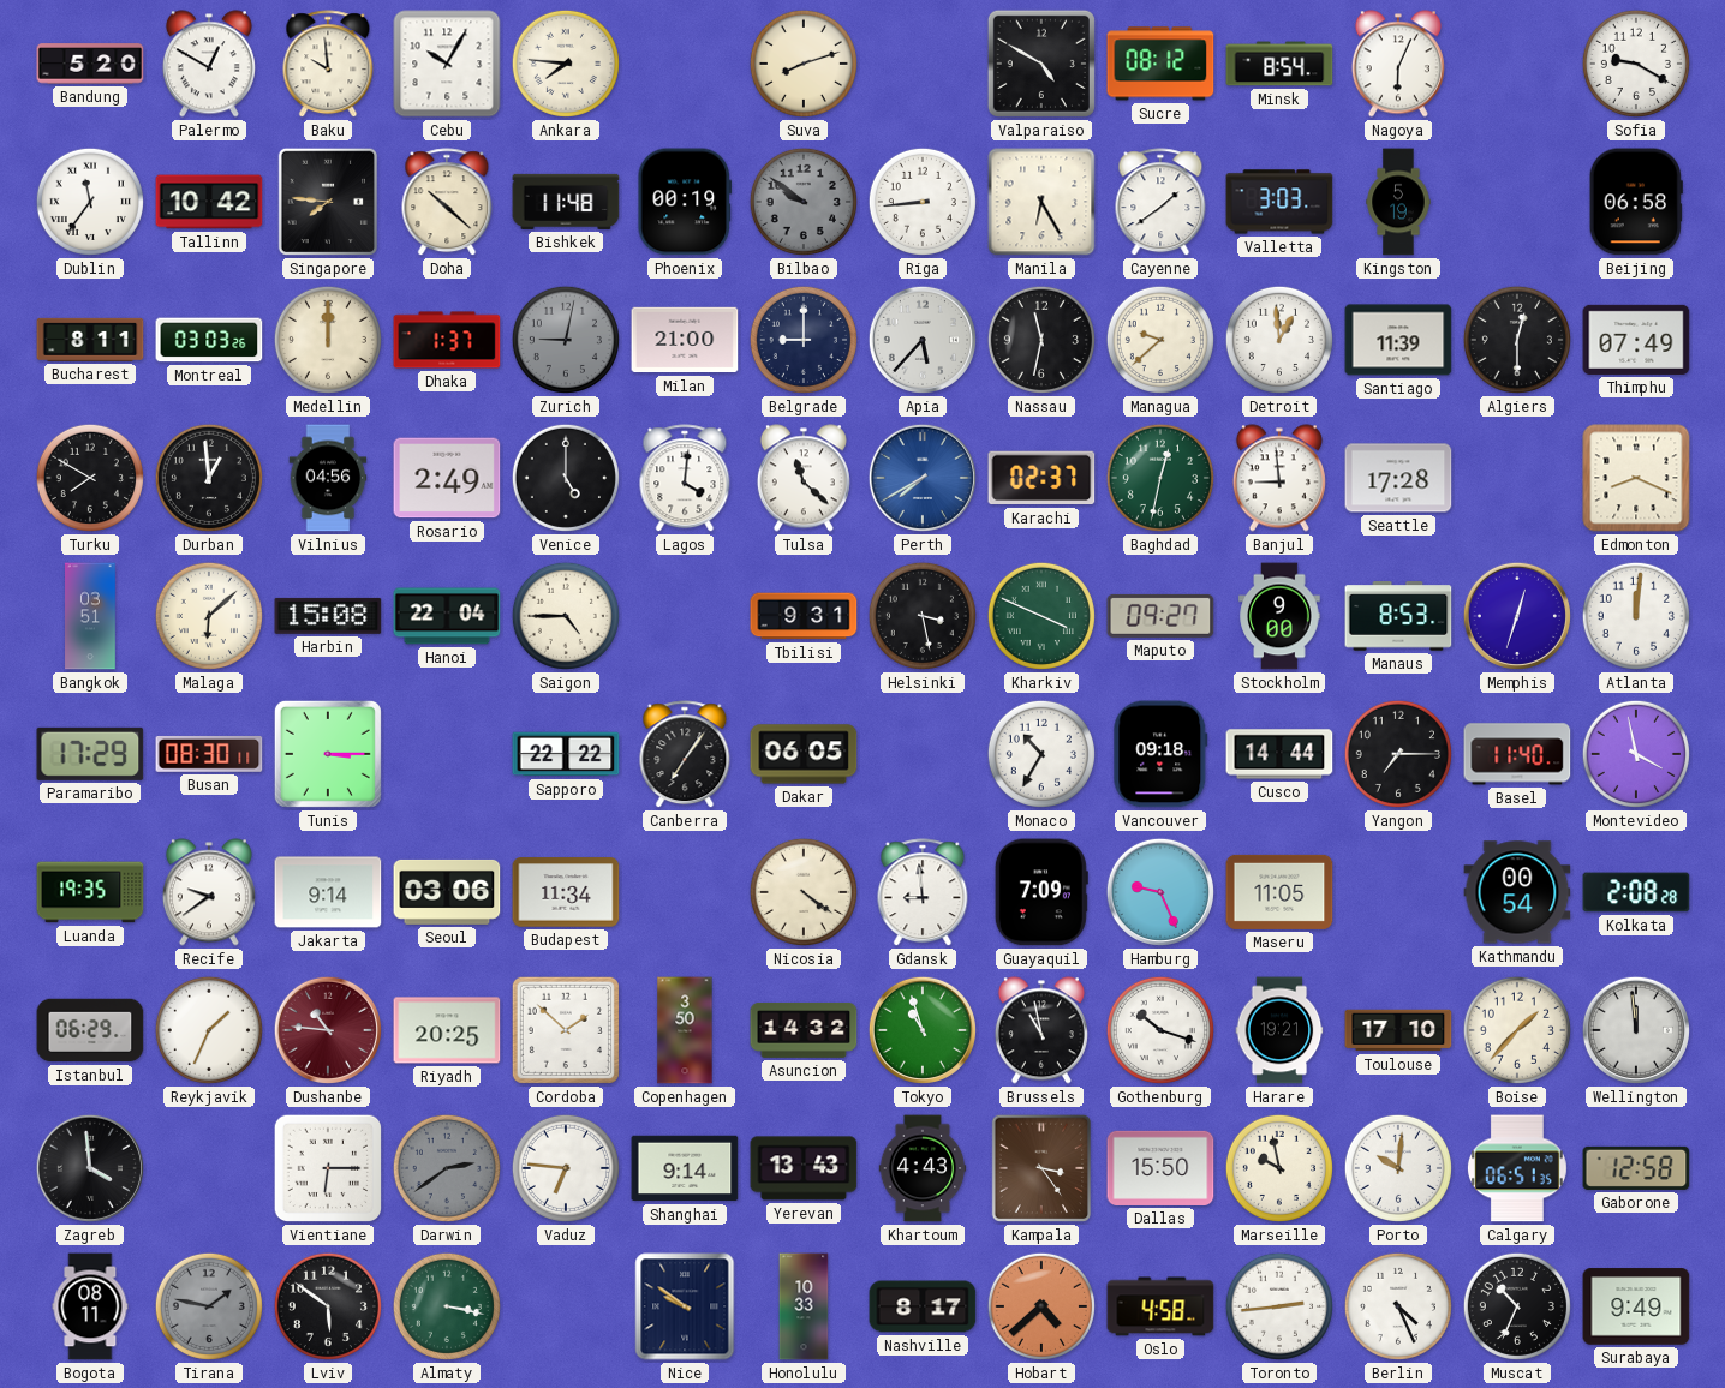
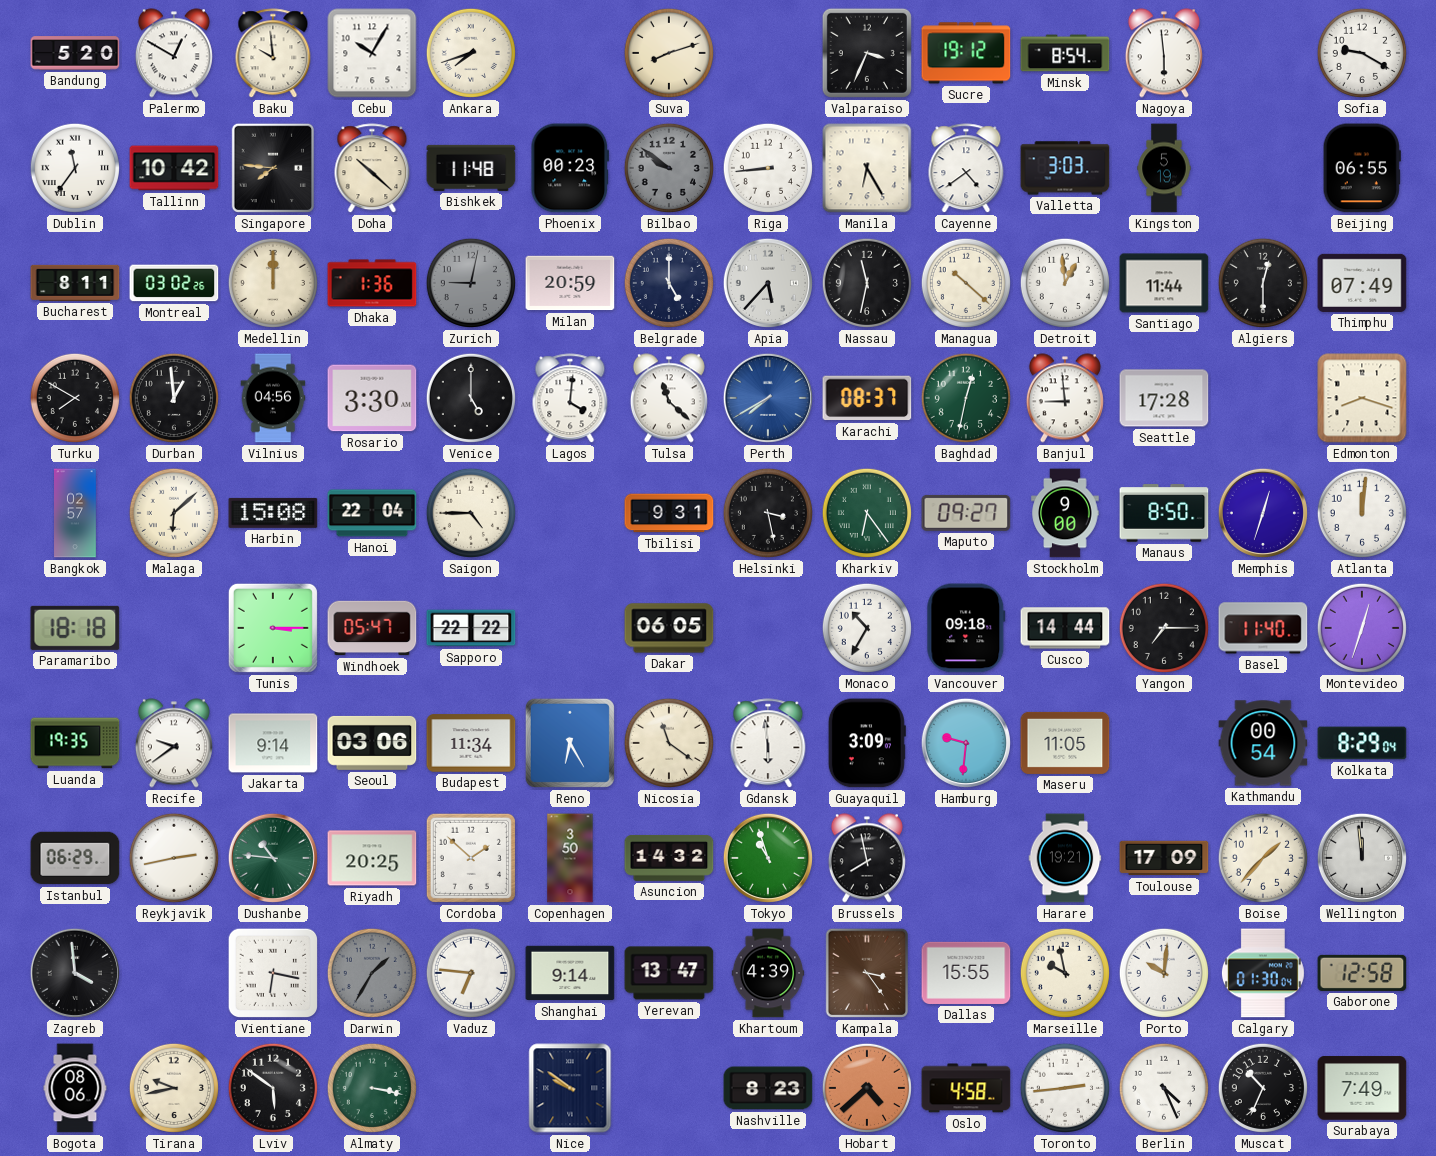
Ankara: 7:46 -> 7:42 (471, 53)
Valparaiso: 4:50 -> 3:34 (867, 53)
Sucre: 08:12 -> 19:12 (966, 53)
Nagoya: 6:04 -> 5:59 (1164, 53)
Phoenix: 00:19 -> 00:23 (570, 168)
Cayenne: 1:39 -> 4:39 (966, 169)
Beijing: 06:58 -> 06:55 (1362, 168)
Montreal: 03:03 -> 03:02 (174, 283)
Dhaka: 1:37 -> 1:36 (372, 283)
Milan: 21:00 -> 20:59 (570, 283)
Belgrade: 9:00 -> 5:00 (669, 283)
Managua: 9:38 -> 10:22 (966, 283)
Santiago: 11:39 -> 11:44 (1164, 283)
Rosario: 2:49 -> 3:30 (372, 398)
Karachi: 02:37 -> 08:37 (867, 398)
Edmonton: 8:19 -> 8:18 (1362, 398)
Bangkok: 03:51 -> 02:57 (75, 513)
Kharkiv: 3:49 -> 6:24 (867, 513)
Manaus: 8:53 -> 8:50 (1164, 513)
Paramaribo: 17:29 -> 18:18 (75, 628)
Busan: 08:30 -> none (209, 754)
Windhoek: none -> 05:47 (372, 628)
Canberra: 7:06 -> none (685, 755)
Montevideo: 3:58 -> 12:33 (1362, 628)
Reno: none -> 6:25 (570, 743)
Nicosia: 4:21 -> 11:21 (669, 743)
Gdansk: 8:59 -> 5:59 (768, 744)
Guayaquil: 7:09 -> 3:09 (867, 743)
Hamburg: 9:26 -> 9:31 (966, 743)
Kolkata: 2:08 -> 8:29 (1362, 743)
Reykjavik: 1:34 -> 2:43 (174, 858)
Dushanbe dial: burgundy -> green (273, 858)
Brussels: 10:58 -> 7:58 (867, 858)
Gothenburg: 10:18 -> none (1160, 1030)
Toulouse: 17:10 -> 17:09 (1164, 858)
Vientiane: 6:15 -> 6:17 (273, 973)
Darwin: 2:39 -> 1:35 (372, 973)
Yerevan: 13:43 -> 13:47 (669, 973)
Khartoum: 4:43 -> 4:39 (768, 973)
Dallas: 15:50 -> 15:55 (966, 973)
Calgary: 06:51 -> 01:30 (1263, 973)
Bogota: 08:11 -> 08:06 (75, 1088)
Tirana: 1:47 -> 9:43 (174, 1088)
Tirana dial: grey -> cream (174, 1088)
Honolulu: 10:33 -> none (804, 1306)
Nashville: 8:17 -> 8:23 (768, 1088)
Surabaya: 9:49 -> 7:49 (1362, 1088)
